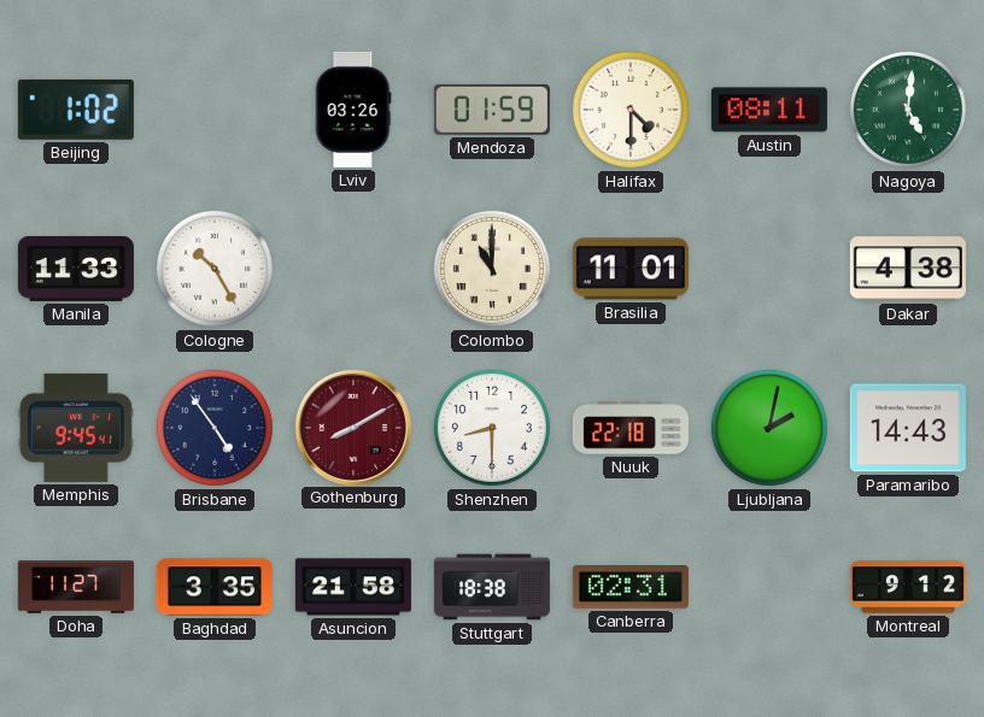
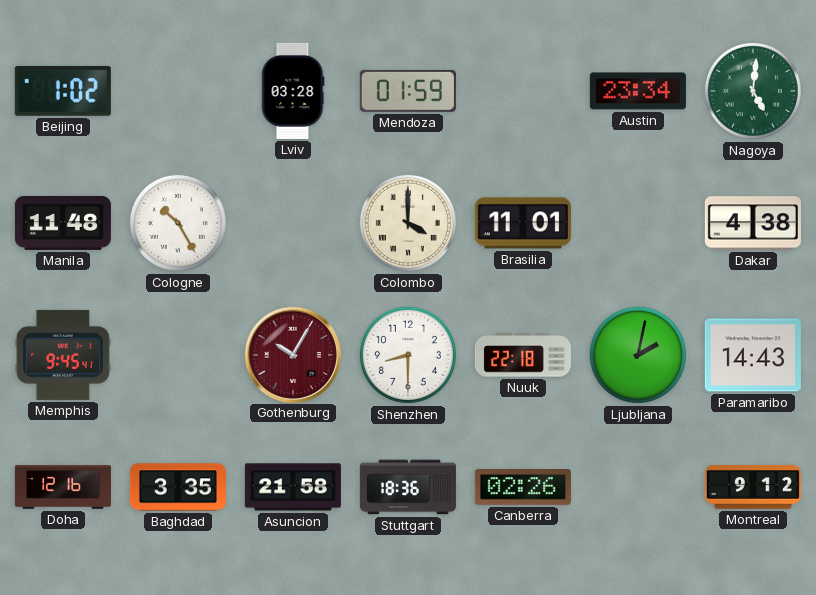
Lviv: 03:26 -> 03:28 (293, 91)
Halifax: 4:30 -> none (631, 110)
Austin: 08:11 -> 23:34 (638, 91)
Manila: 11:33 -> 11:48 (63, 223)
Colombo: 11:00 -> 4:00 (408, 223)
Brisbane: 4:54 -> none (215, 428)
Gothenburg: 8:10 -> 10:05 (292, 354)
Doha: 11:27 -> 12:16 (63, 488)
Stuttgart: 18:38 -> 18:36 (408, 487)
Canberra: 02:31 -> 02:26 (523, 488)
